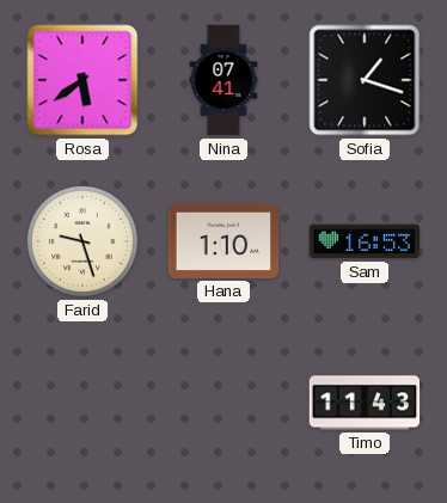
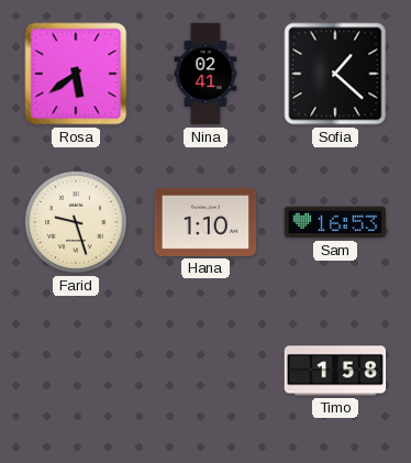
Nina: 07:41 -> 02:41 (205, 74)
Sofia: 1:18 -> 1:22 (335, 74)
Timo: 11:43 -> 1:58 (335, 371)
